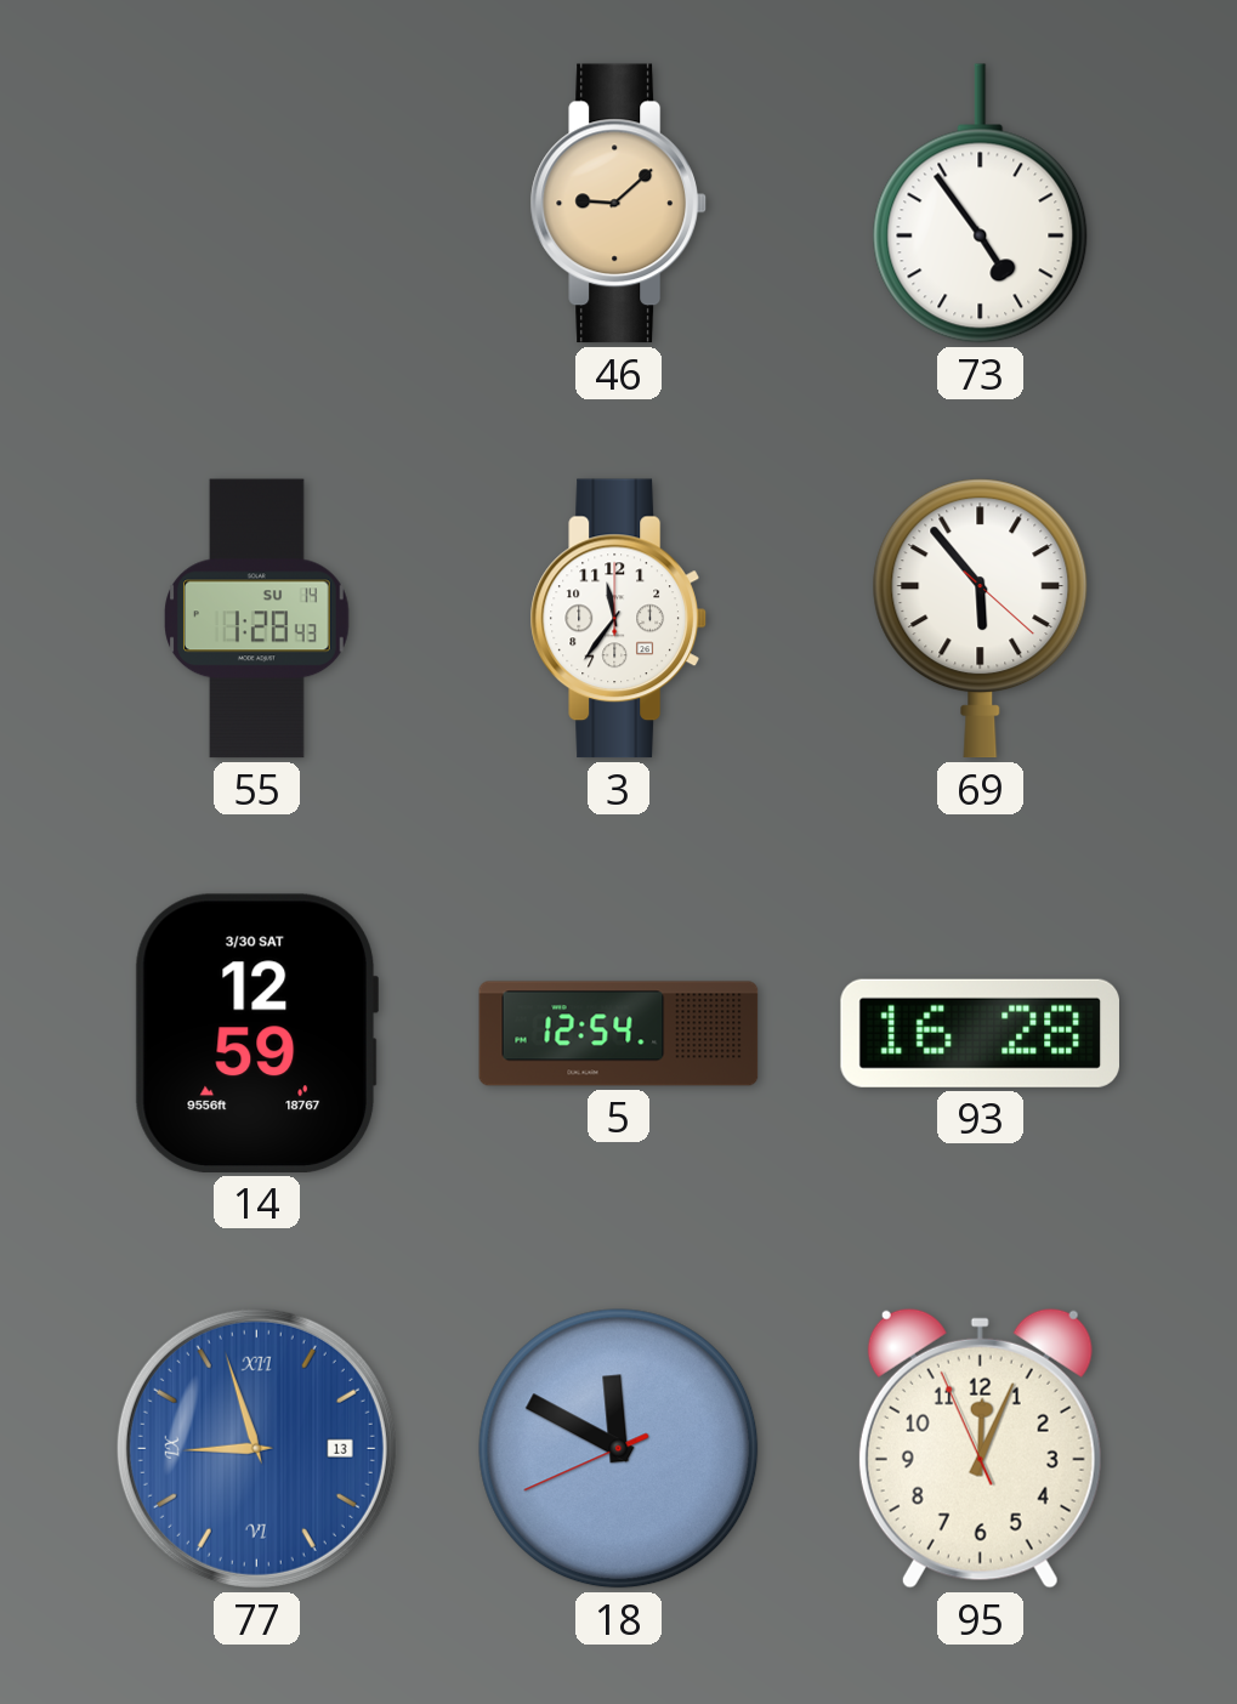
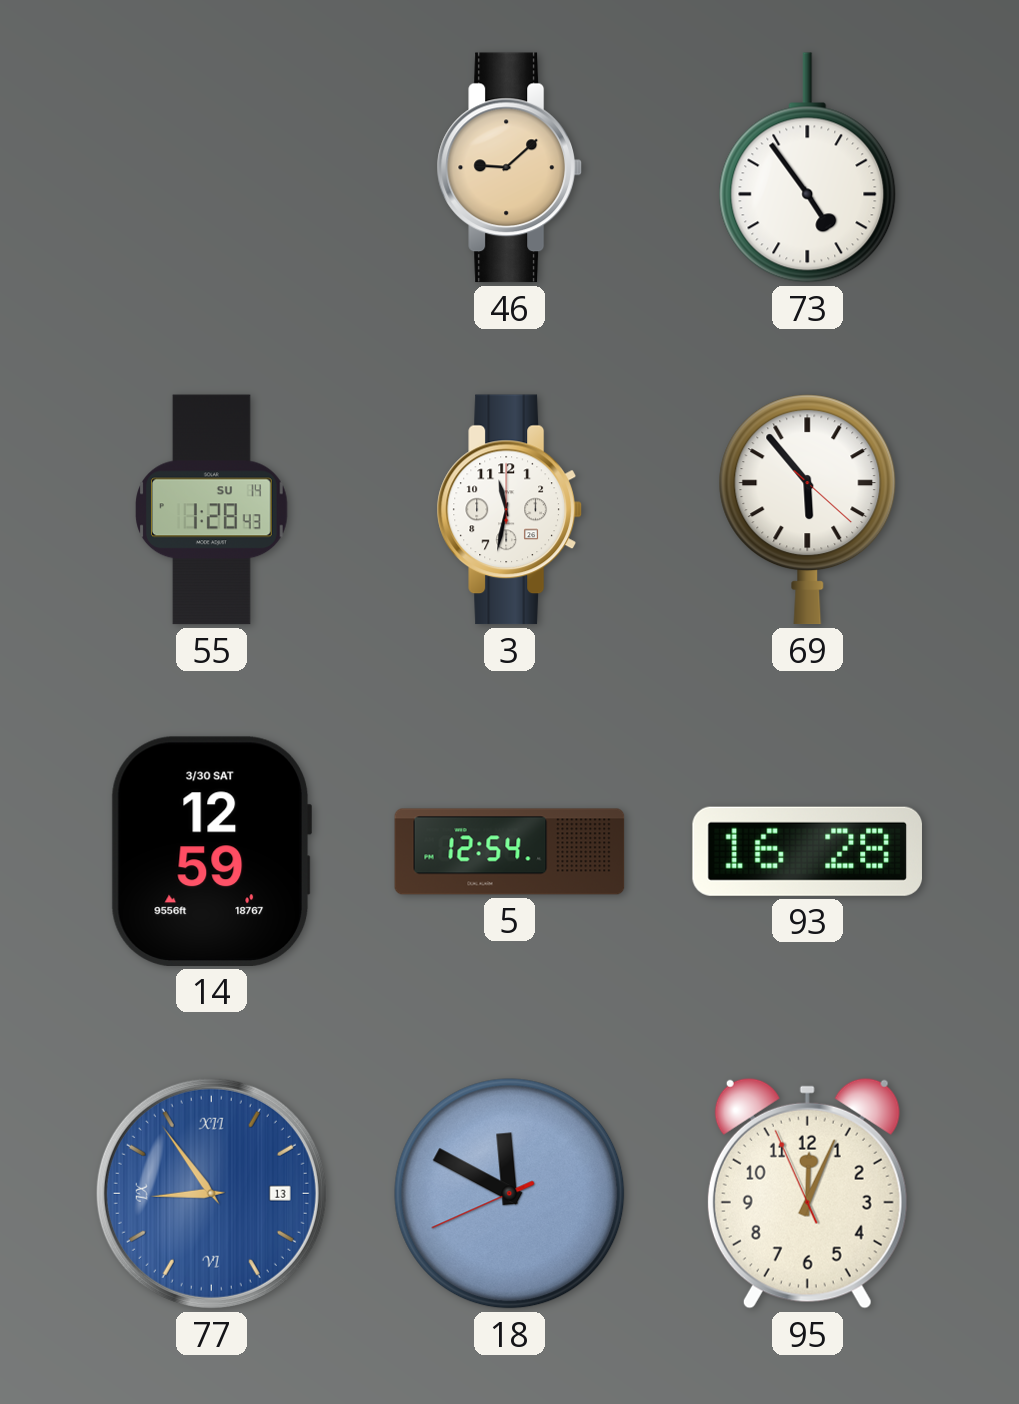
3: 11:36 -> 11:32 (509, 510)
77: 8:57 -> 8:54 (211, 1193)
